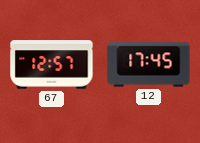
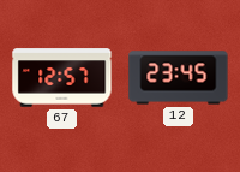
12: 17:45 -> 23:45 (179, 78)
